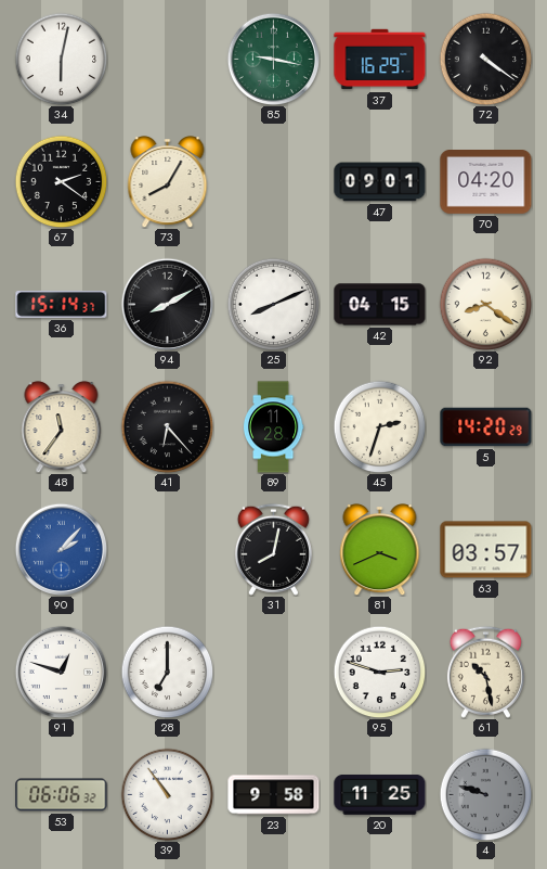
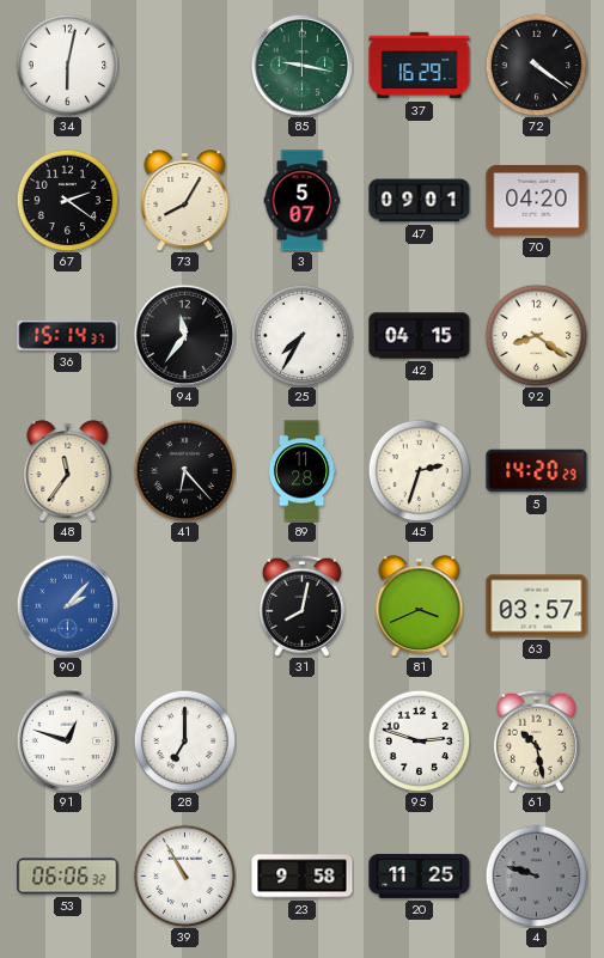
3: none -> 5:07 (303, 201)
94: 8:10 -> 11:36 (184, 335)
25: 8:11 -> 7:35 (301, 335)
39: 10:54 -> 10:55 (184, 875)
